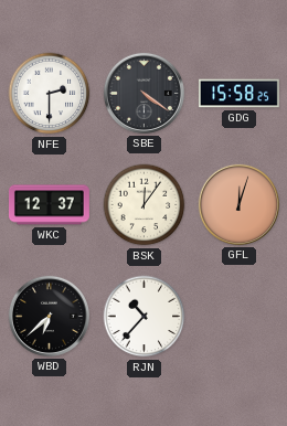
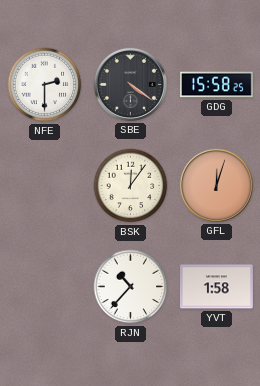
WKC: 12:37 -> none (49, 205)
WBD: 6:38 -> none (49, 316)
YVT: none -> 1:58 (216, 287)
